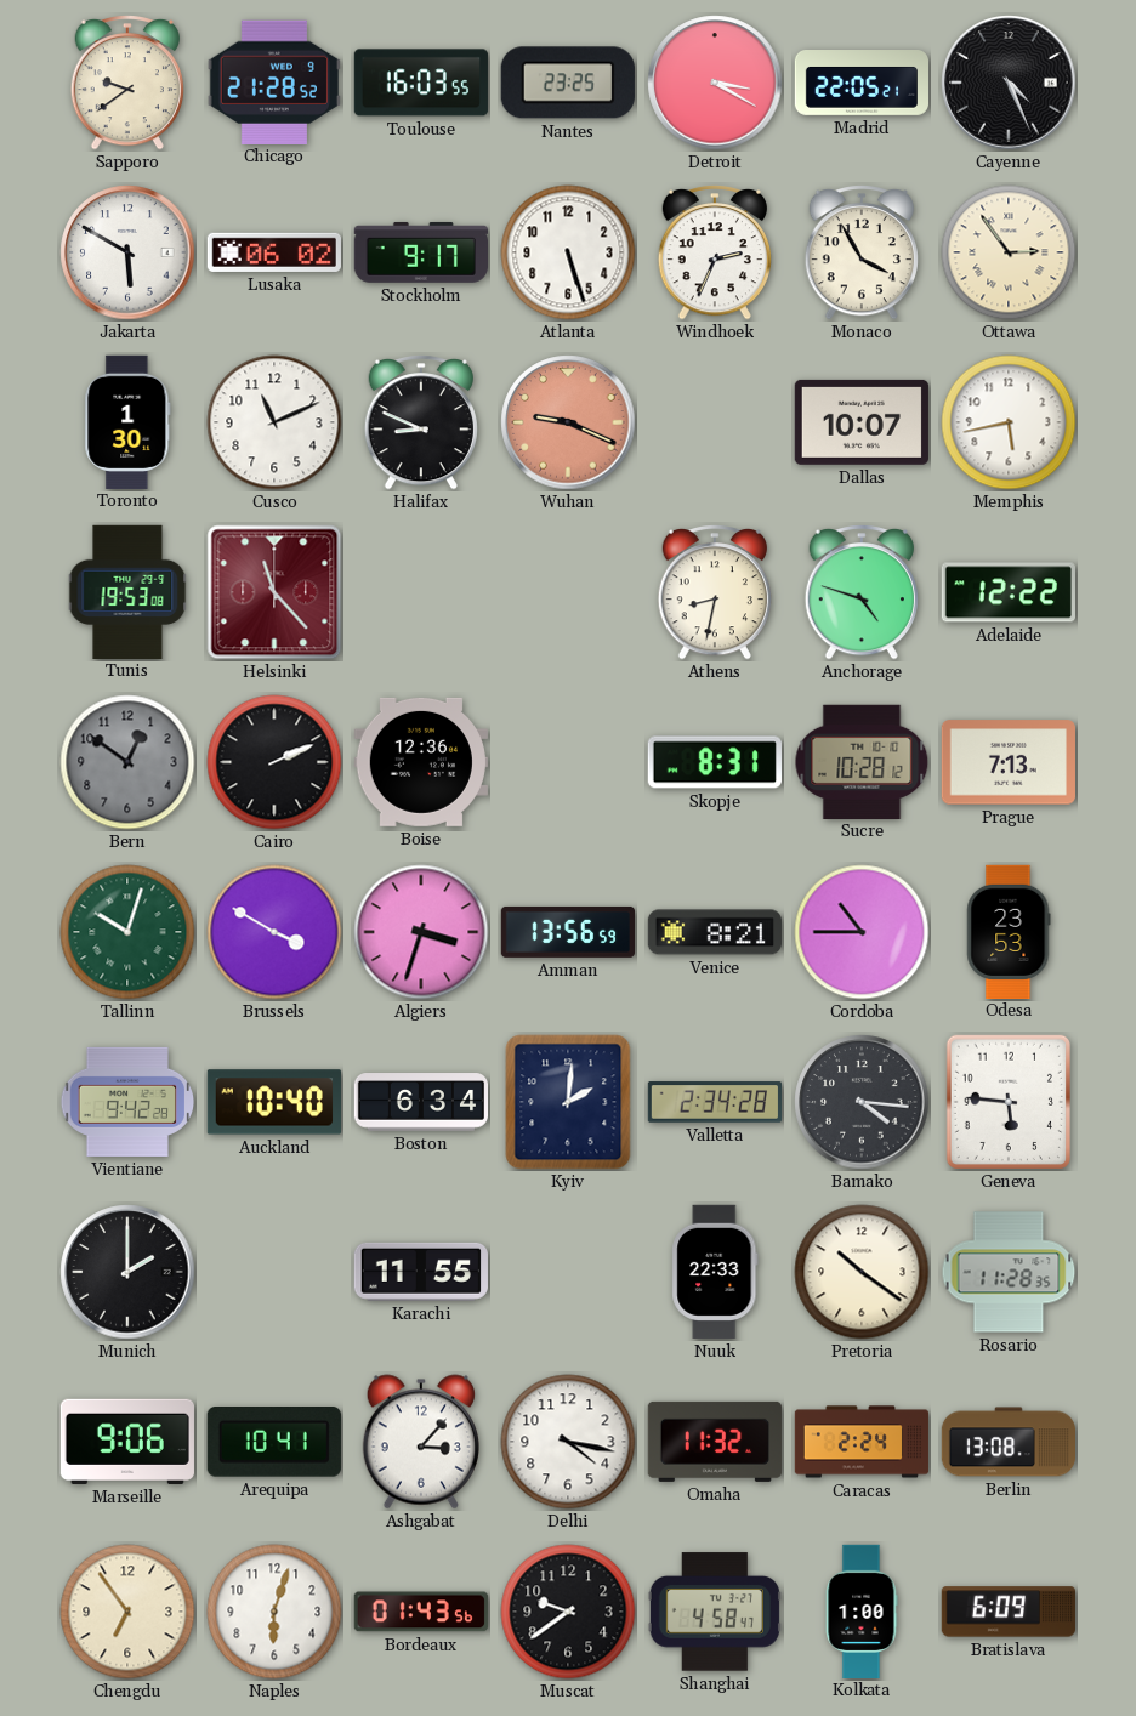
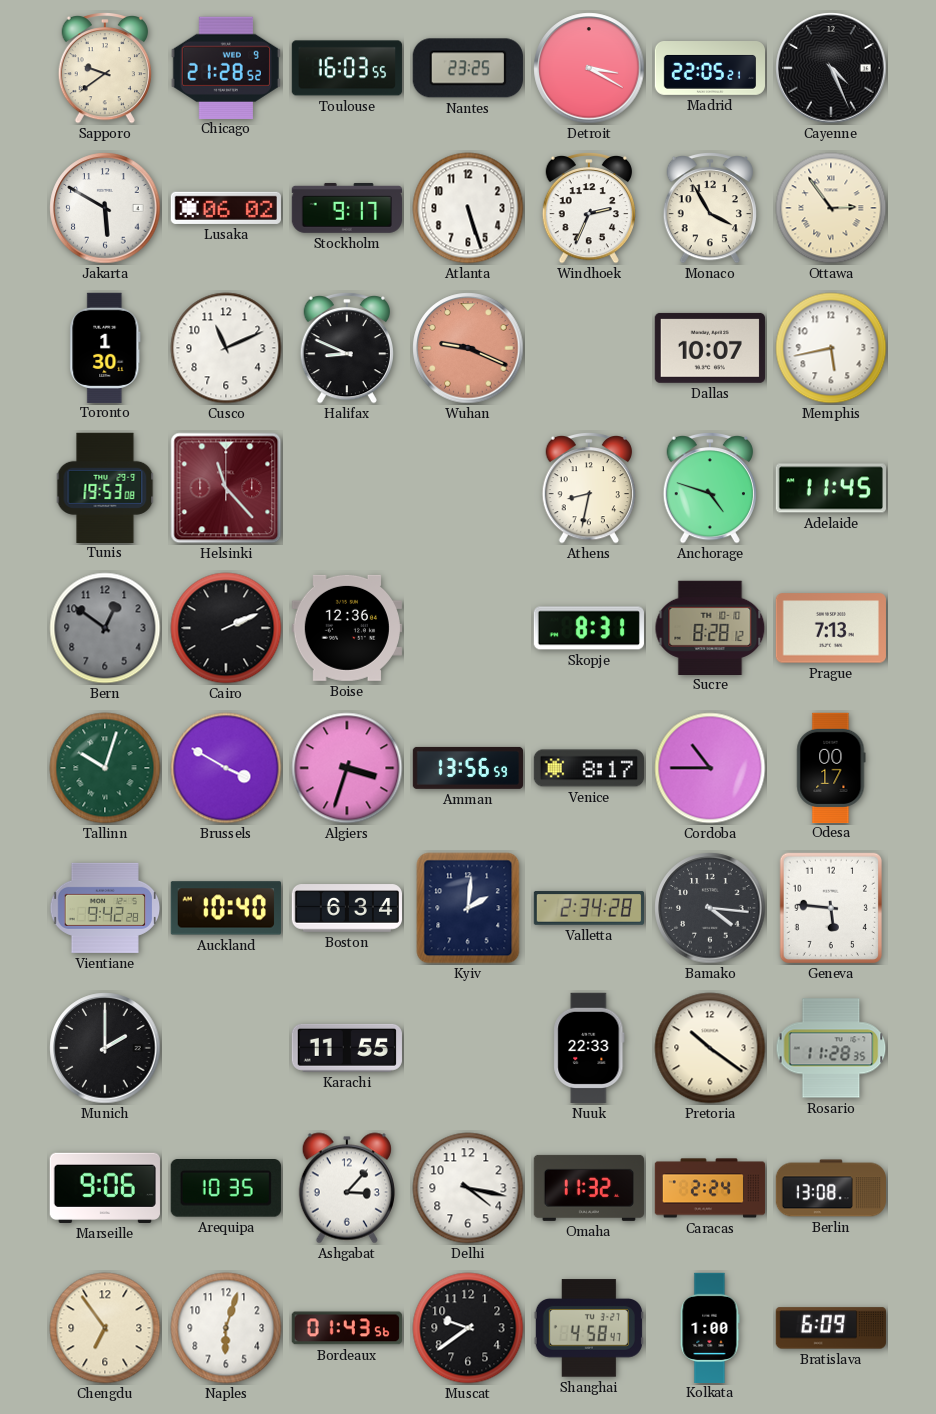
Adelaide: 12:22 -> 11:45 (831, 488)
Sucre: 10:28 -> 8:28 (710, 627)
Venice: 8:21 -> 8:17 (588, 768)
Odesa: 23:53 -> 00:17 (831, 767)
Arequipa: 10:41 -> 10:35 (226, 1189)
